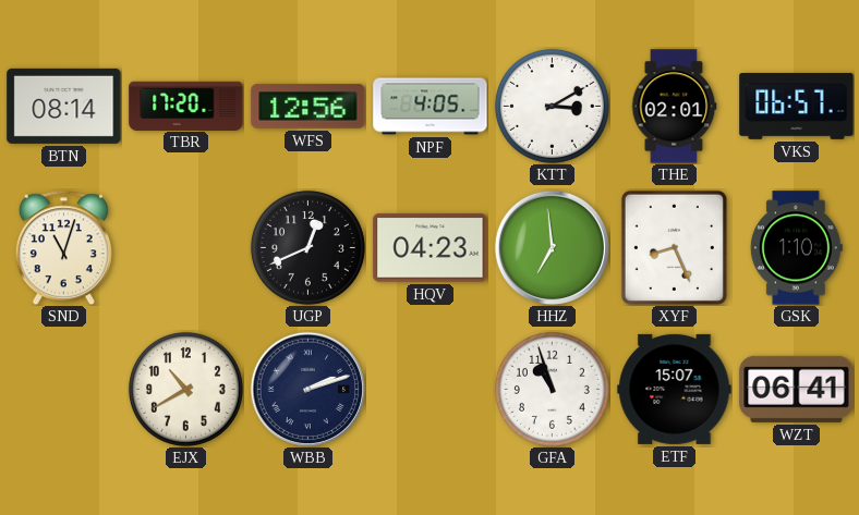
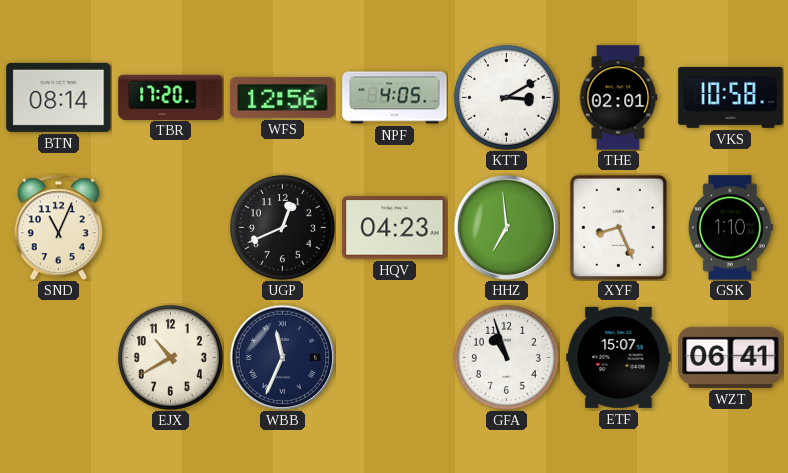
VKS: 06:57 -> 10:58 (731, 97)
SND: 11:03 -> 11:04 (58, 227)
WBB: 2:12 -> 11:34 (282, 357)
